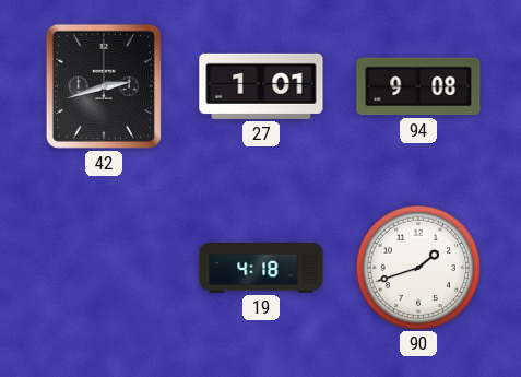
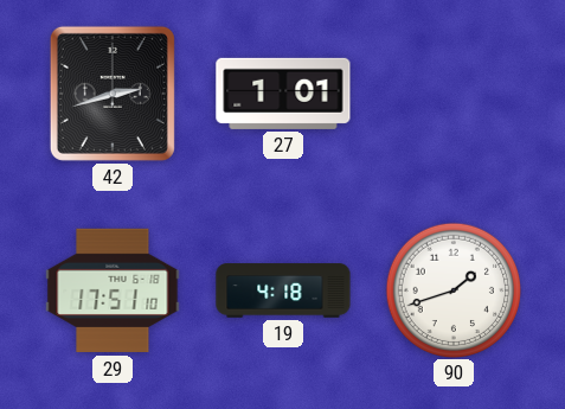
94: 9:08 -> none (418, 86)
29: none -> 17:51 (113, 290)
